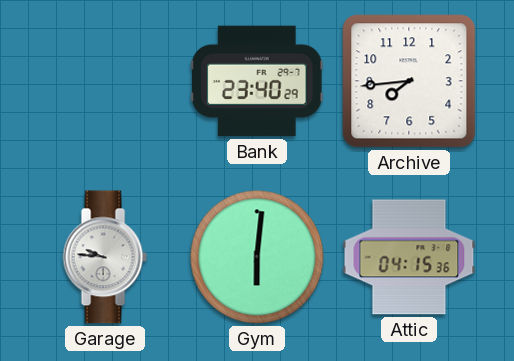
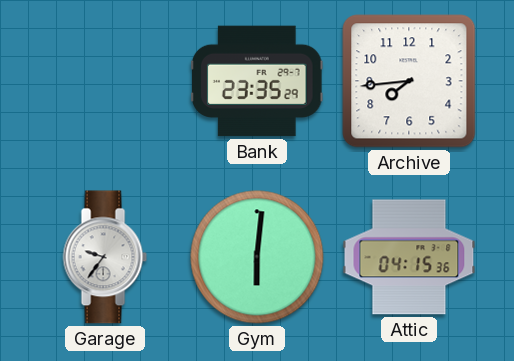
Bank: 23:40 -> 23:35 (257, 81)
Garage: 9:46 -> 9:36 (105, 257)
